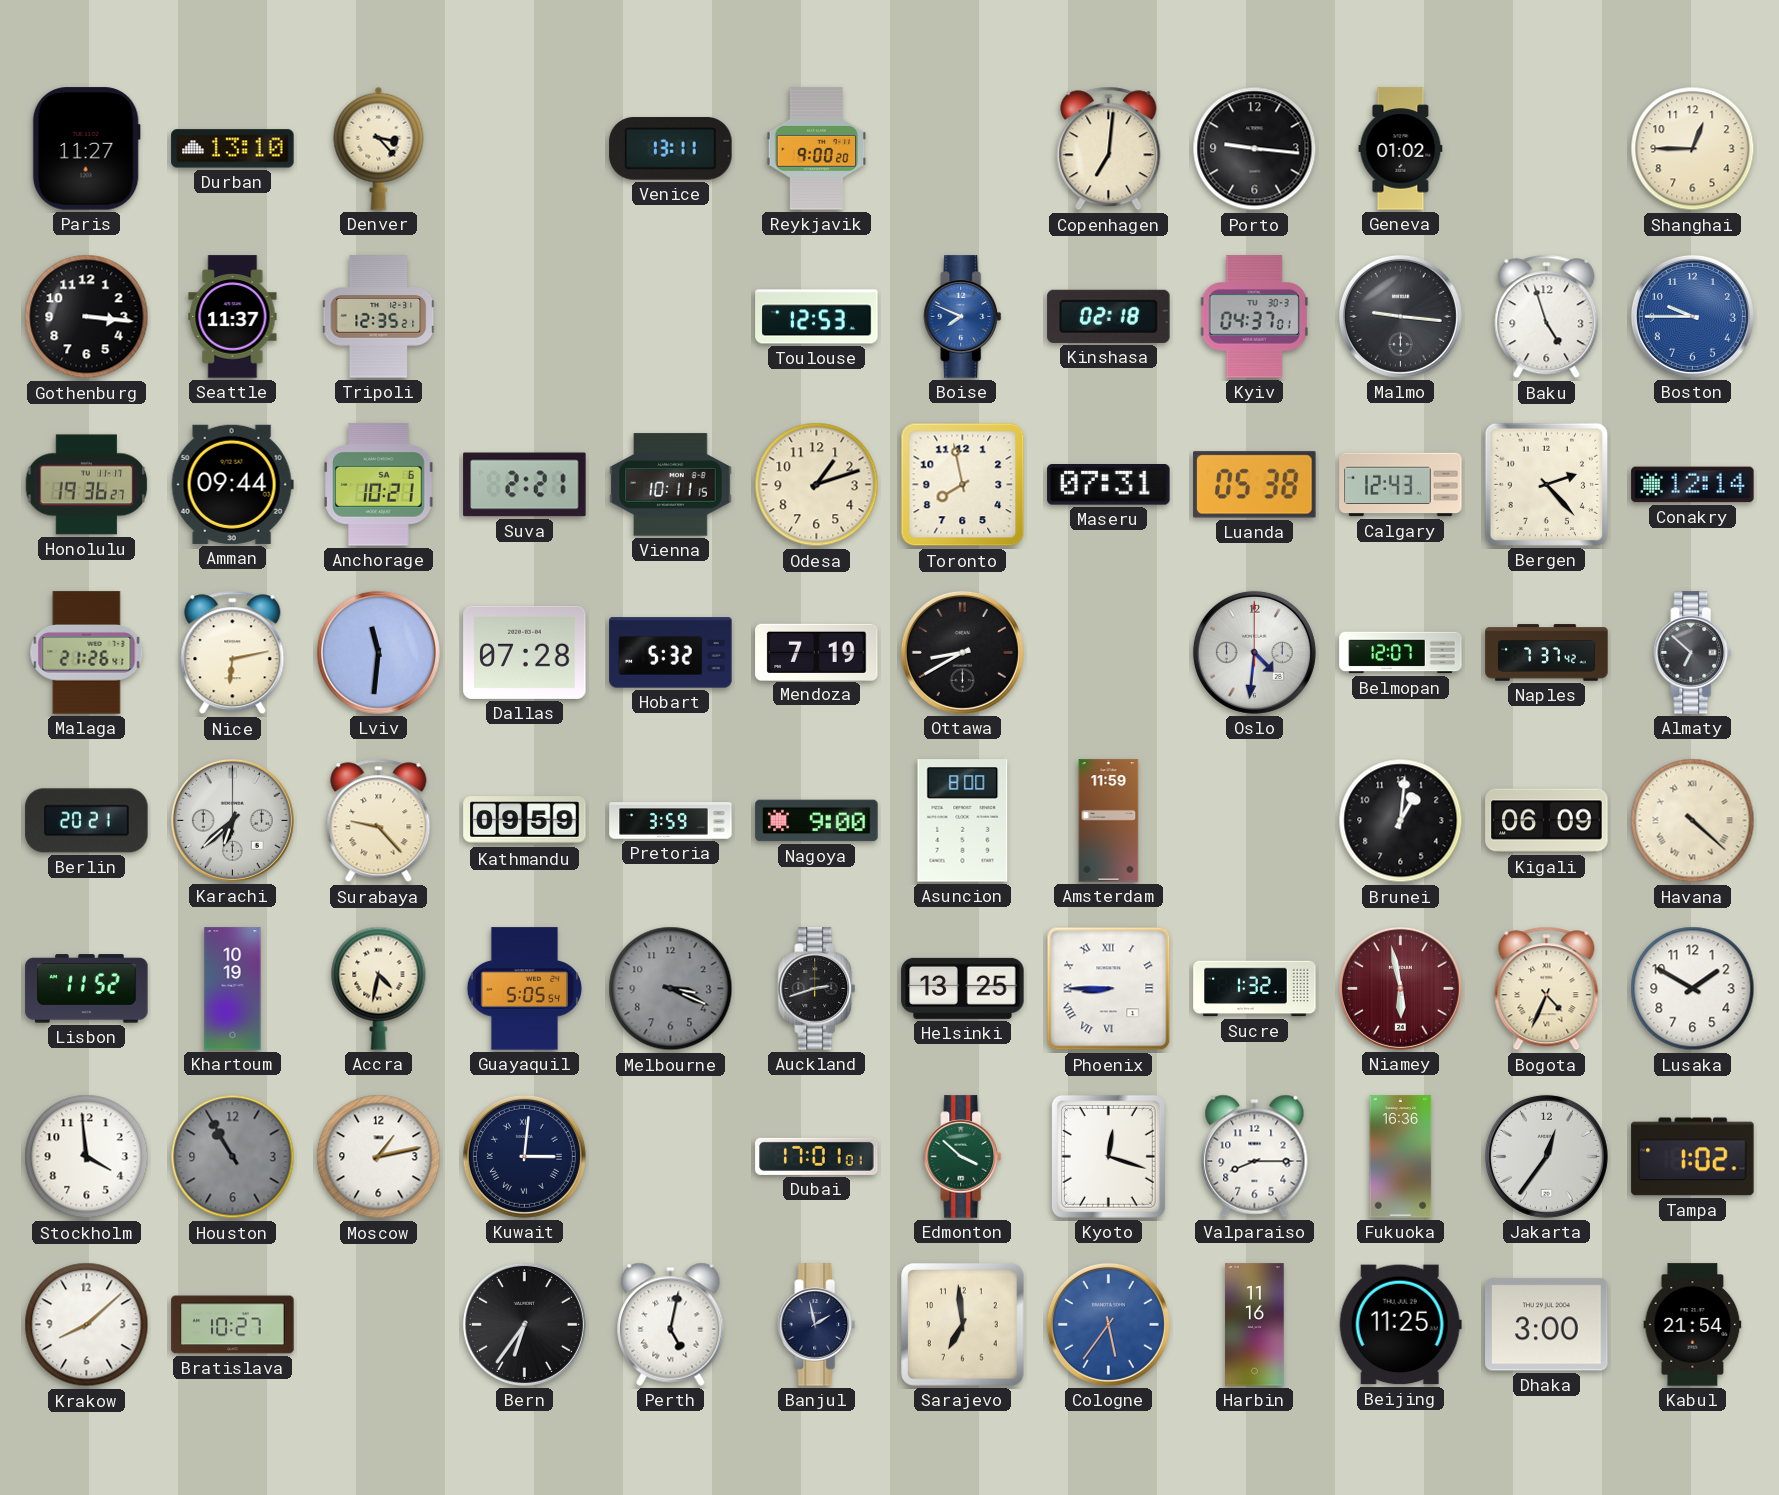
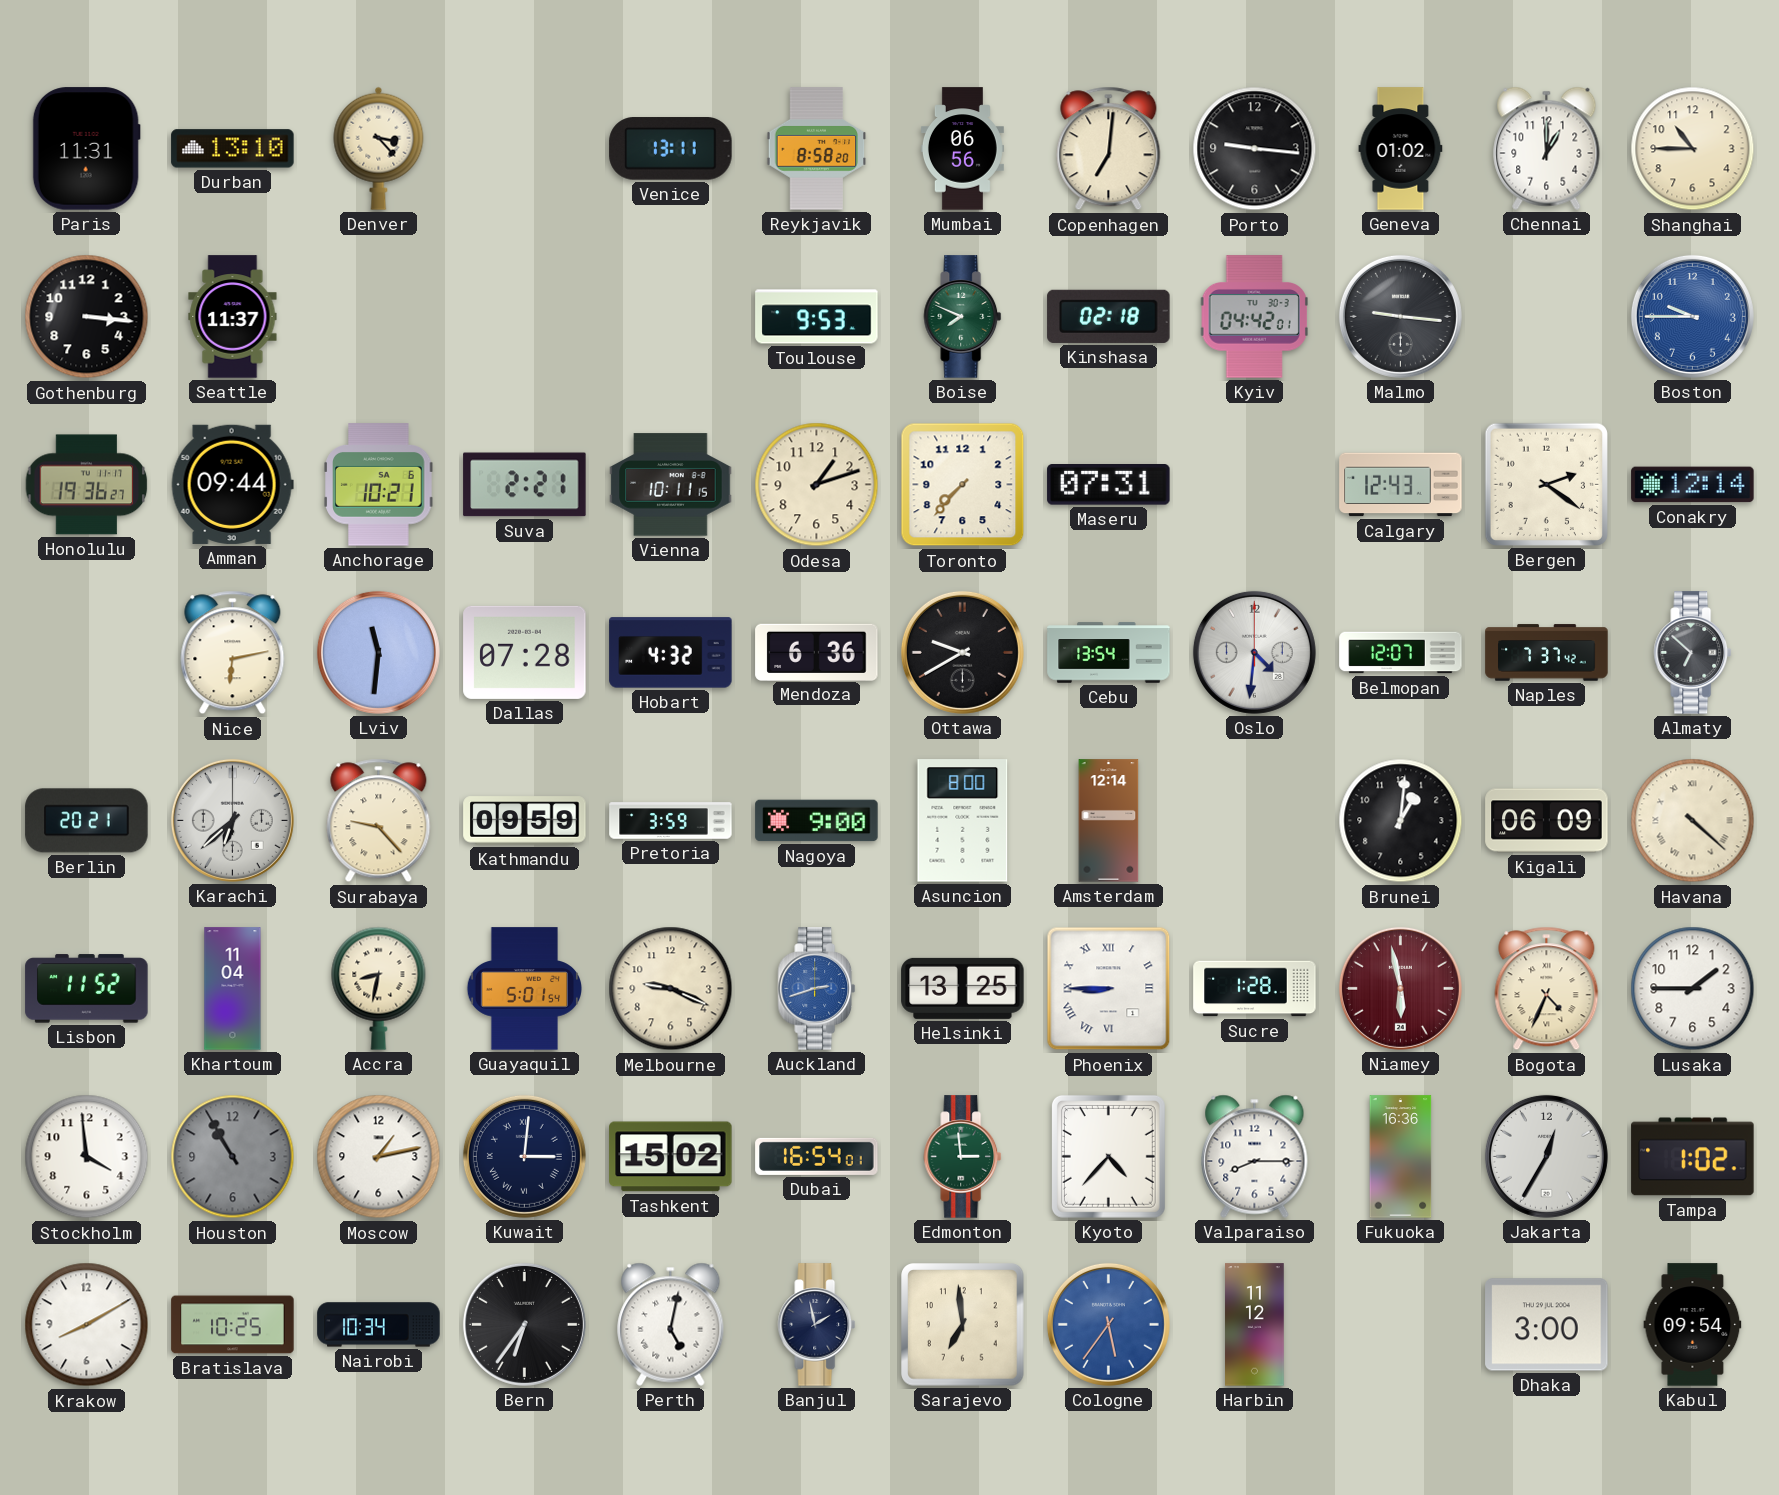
Paris: 11:27 -> 11:31 (86, 149)
Reykjavik: 9:00 -> 8:58 (817, 149)
Mumbai: none -> 06:56 (962, 149)
Chennai: none -> 1:00 (1547, 148)
Shanghai: 12:45 -> 10:45 (1693, 149)
Tripoli: 12:35 -> none (379, 317)
Toulouse: 12:53 -> 9:53 (817, 317)
Boise dial: blue -> green (963, 317)
Kyiv: 04:37 -> 04:42 (1254, 317)
Baku: 4:57 -> none (1547, 317)
Toronto: 7:58 -> 7:37 (963, 485)
Luanda: 05:38 -> none (1255, 485)
Bergen: 2:23 -> 2:21 (1546, 484)
Malaga: 21:26 -> none (87, 653)
Hobart: 5:32 -> 4:32 (671, 653)
Mendoza: 7:19 -> 6:36 (817, 652)
Ottawa: 8:40 -> 9:40 (962, 652)
Cebu: none -> 13:54 (1109, 653)
Amsterdam: 11:59 -> 12:14 (1109, 821)
Khartoum: 10:19 -> 11:04 (233, 989)
Accra: 4:32 -> 8:32 (379, 988)
Guayaquil: 5:05 -> 5:01 (524, 989)
Melbourne: 3:19 -> 9:19 (671, 989)
Melbourne dial: grey -> cream (671, 989)
Auckland dial: black -> blue (817, 989)
Sucre: 1:32 -> 1:28 (1255, 989)
Lusaka: 1:50 -> 1:45 (1693, 989)
Tashkent: none -> 15:02 (671, 1157)
Dubai: 17:01 -> 16:54 (817, 1156)
Edmonton: 3:52 -> 2:59 (963, 1157)
Kyoto: 12:18 -> 4:37 (1108, 1156)
Jakarta: 12:36 -> 12:35 (1546, 1156)
Krakow: 8:08 -> 8:10 (87, 1325)
Bratislava: 10:27 -> 10:25 (233, 1325)
Nairobi: none -> 10:34 (379, 1325)
Harbin: 11:16 -> 11:12 (1255, 1325)
Beijing: 11:25 -> none (1400, 1325)
Kabul: 21:54 -> 09:54 (1693, 1325)
